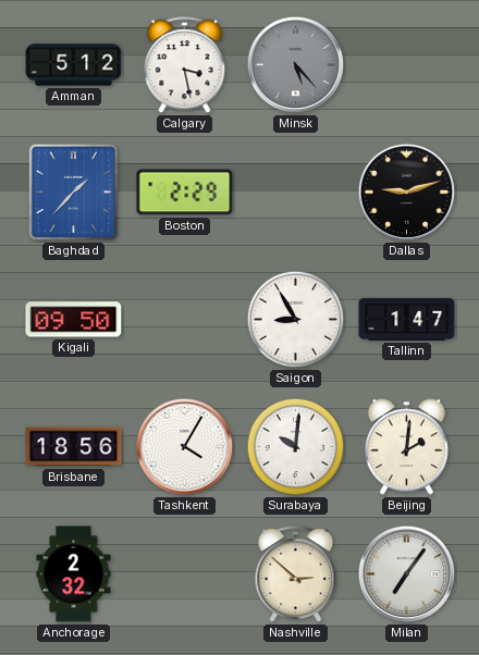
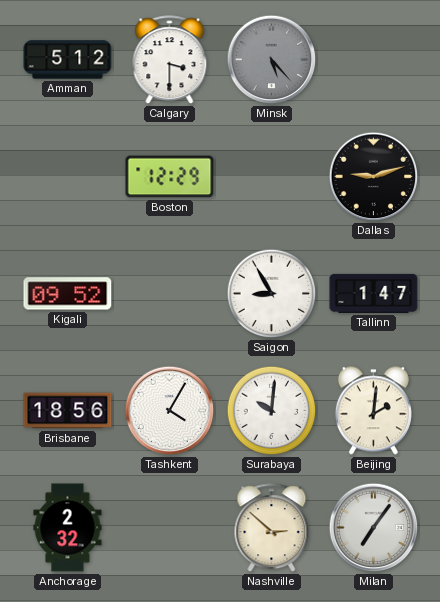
Calgary: 3:28 -> 3:30 (170, 60)
Baghdad: 1:37 -> none (73, 193)
Boston: 2:29 -> 12:29 (170, 177)
Kigali: 09:50 -> 09:52 (68, 294)
